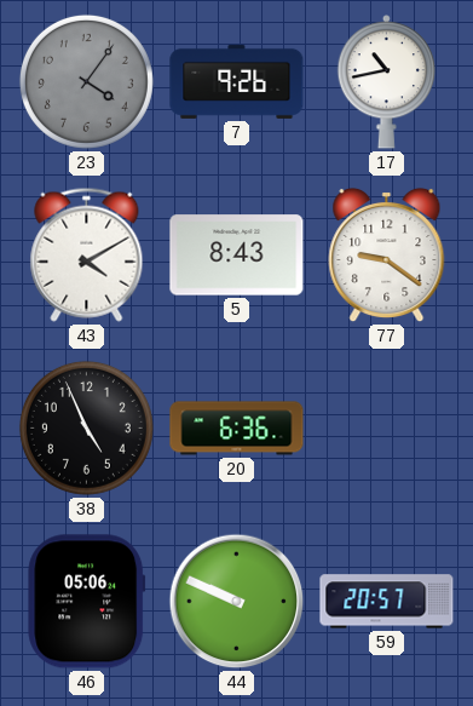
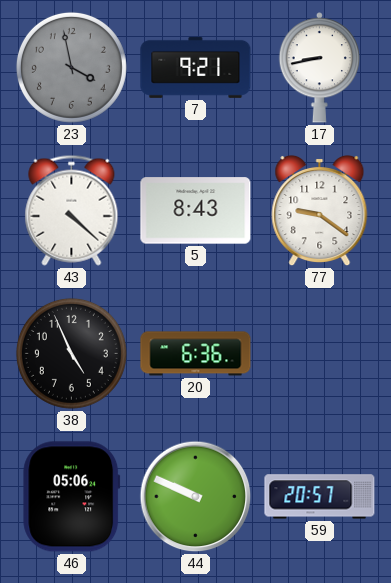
23: 4:06 -> 3:58 (71, 67)
7: 9:26 -> 9:21 (196, 67)
17: 10:43 -> 8:43 (320, 68)
43: 4:10 -> 4:22 (72, 210)
